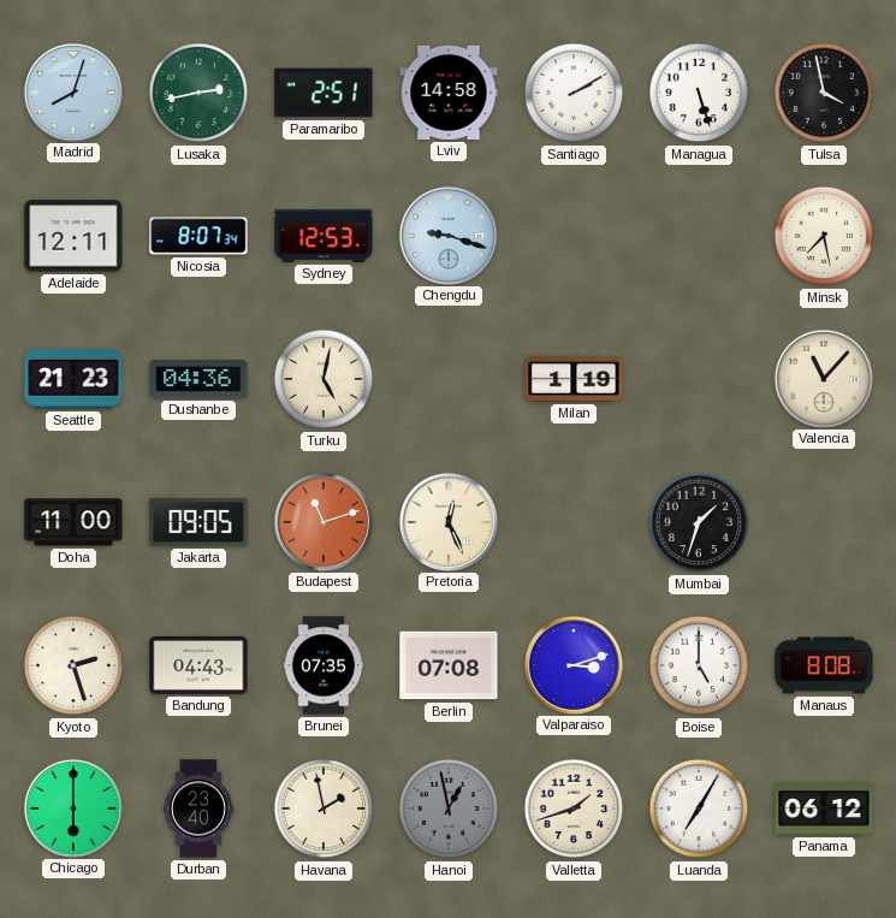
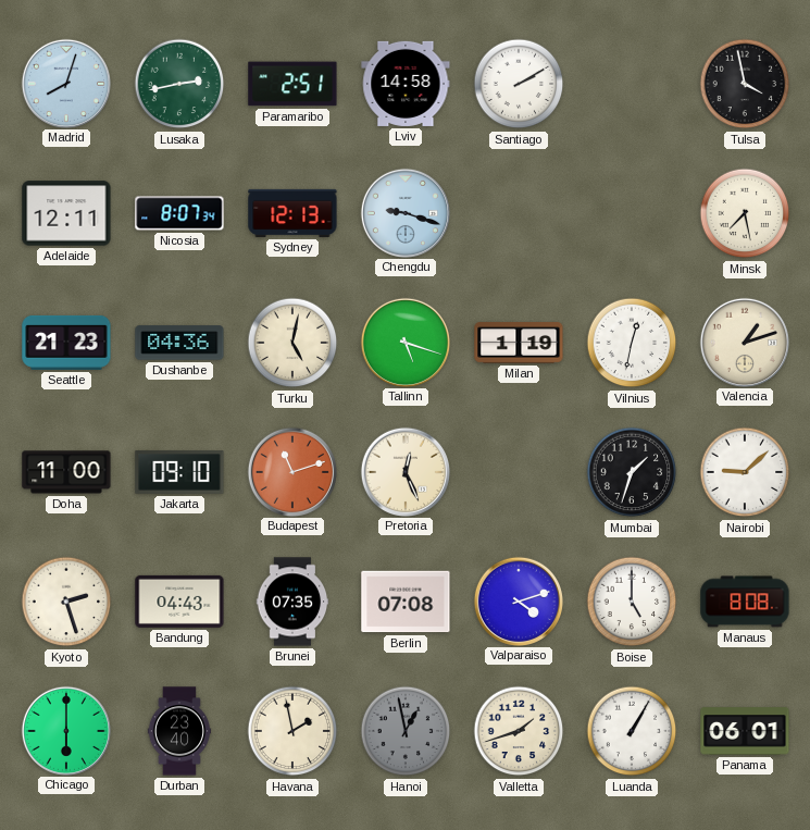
Managua: 5:27 -> none (699, 93)
Sydney: 12:53 -> 12:13 (292, 213)
Tallinn: none -> 5:18 (404, 342)
Vilnius: none -> 12:32 (632, 343)
Valencia: 11:07 -> 1:12 (744, 342)
Jakarta: 09:05 -> 09:10 (179, 472)
Nairobi: none -> 9:08 (745, 472)
Valparaiso: 3:12 -> 4:12 (518, 600)
Luanda: 7:05 -> 1:05 (632, 731)
Panama: 06:12 -> 06:01 (745, 731)
